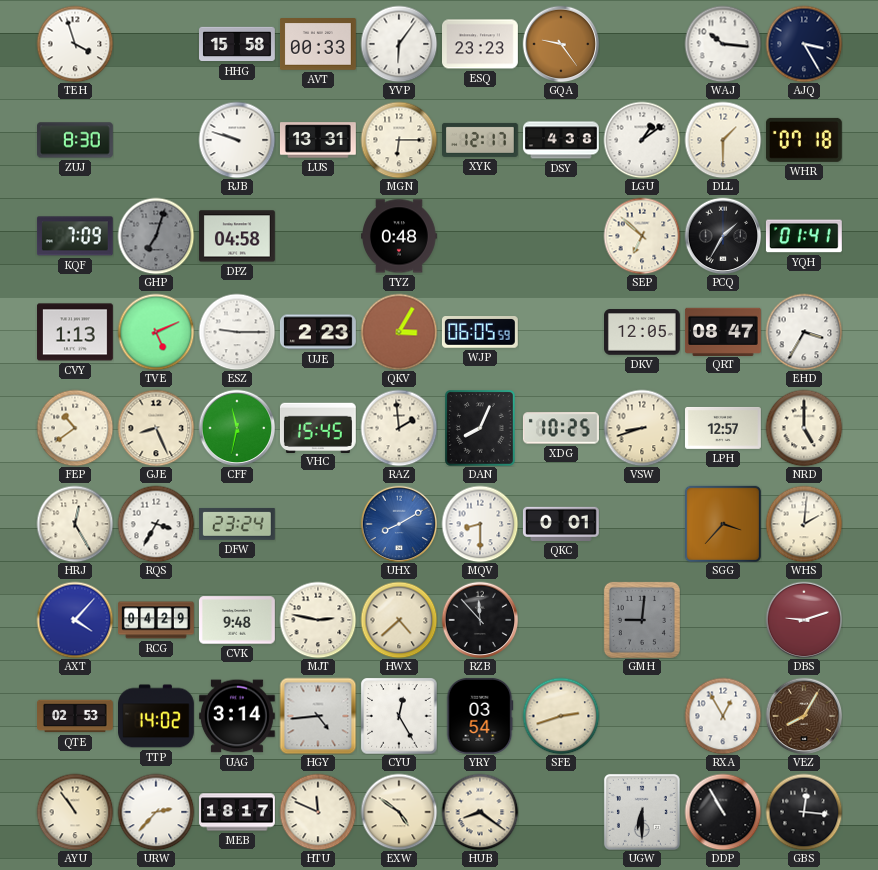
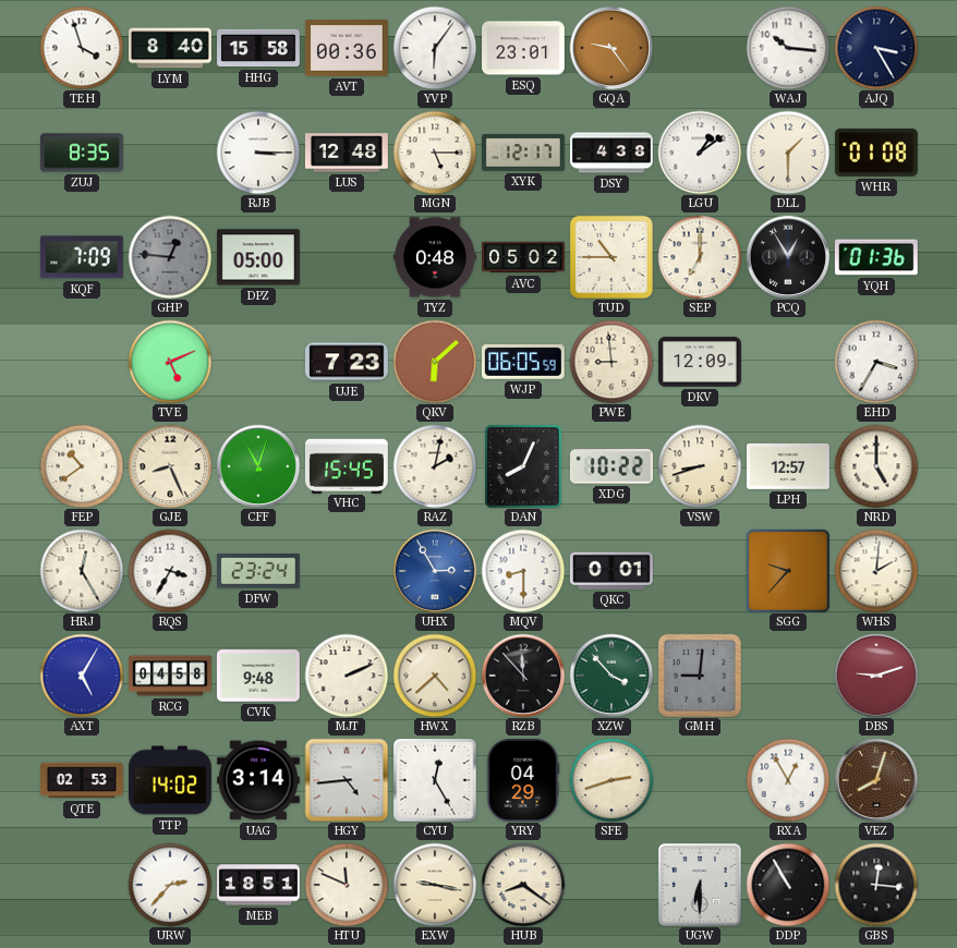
LYM: none -> 8:40 (171, 48)
AVT: 00:33 -> 00:36 (347, 49)
ESQ: 23:23 -> 23:01 (524, 48)
ZUJ: 8:30 -> 8:35 (83, 153)
RJB: 9:48 -> 3:15 (258, 153)
LUS: 13:31 -> 12:48 (347, 153)
MGN: 6:15 -> 5:15 (435, 153)
WHR: 07:18 -> 01:08 (876, 153)
GHP: 7:03 -> 12:46 (170, 257)
DPZ: 04:58 -> 05:00 (258, 257)
AVC: none -> 05:02 (524, 257)
TUD: none -> 10:45 (611, 257)
SEP: 6:52 -> 7:00 (700, 257)
PCQ: 1:35 -> 12:55 (788, 257)
YQH: 01:41 -> 01:36 (876, 257)
CVY: 1:13 -> none (76, 332)
ESZ: 9:15 -> none (237, 332)
UJE: 2:23 -> 7:23 (347, 362)
QKV: 3:05 -> 6:08 (435, 362)
PWE: none -> 8:59 (611, 362)
DKV: 12:05 -> 12:09 (701, 362)
QRT: 08:47 -> none (723, 331)
CFF: 11:32 -> 11:03 (258, 466)
RAZ: 1:59 -> 2:02 (435, 466)
XDG: 10:25 -> 10:22 (611, 466)
UHX: 8:10 -> 2:55 (435, 571)
SGG: 3:37 -> 9:37 (788, 571)
AXT: 4:07 -> 5:05 (82, 676)
RCG: 04:29 -> 04:58 (171, 676)
MJT: 2:47 -> 2:11 (347, 676)
XZW: none -> 3:53 (611, 676)
YRY: 03:54 -> 04:29 (523, 780)
VEZ: 8:05 -> 8:03 (876, 780)
AYU: 10:54 -> none (75, 812)
MEB: 18:17 -> 18:51 (259, 885)
EXW: 4:51 -> 9:17 (435, 885)
